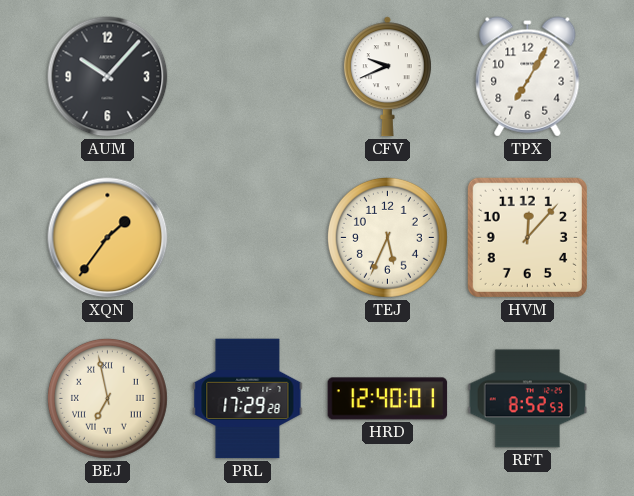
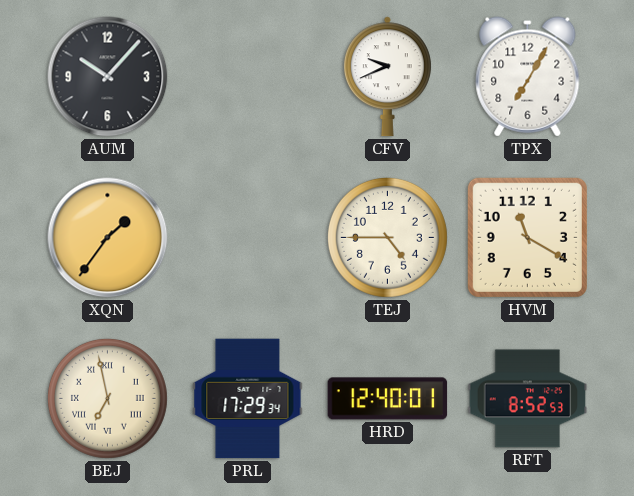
TEJ: 5:34 -> 4:45 (387, 237)
HVM: 12:07 -> 11:20 (527, 237)
PRL: 17:29:28 -> 17:29:34 (248, 399)
